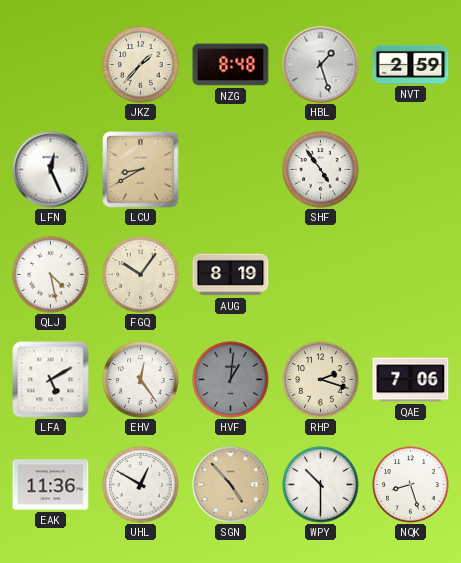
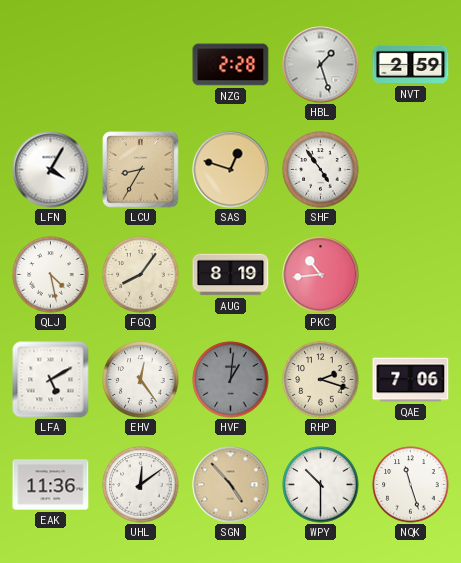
JKZ: 1:37 -> none (141, 65)
NZG: 8:48 -> 2:28 (231, 65)
LFN: 12:26 -> 4:05 (51, 170)
LCU: 8:40 -> 8:35 (141, 170)
SAS: none -> 12:48 (231, 170)
FGQ: 10:06 -> 8:06 (141, 275)
PKC: none -> 10:44 (321, 275)
UHL: 12:50 -> 12:09 (141, 485)
NQK: 8:27 -> 11:27 (411, 485)
